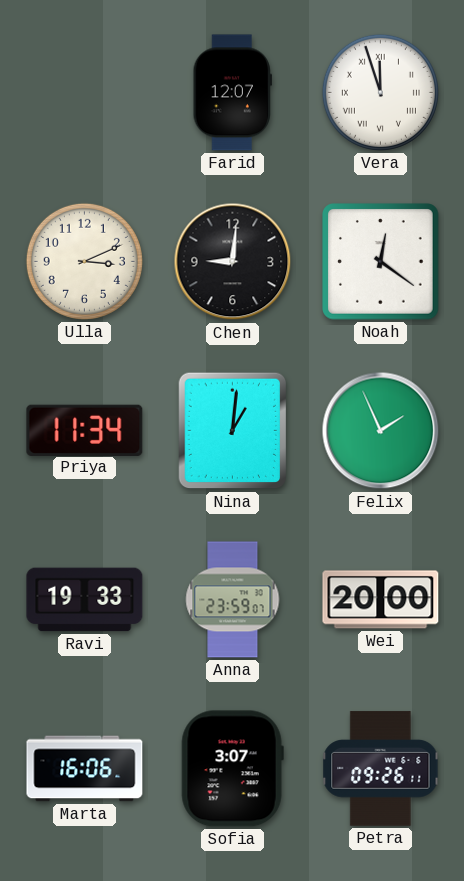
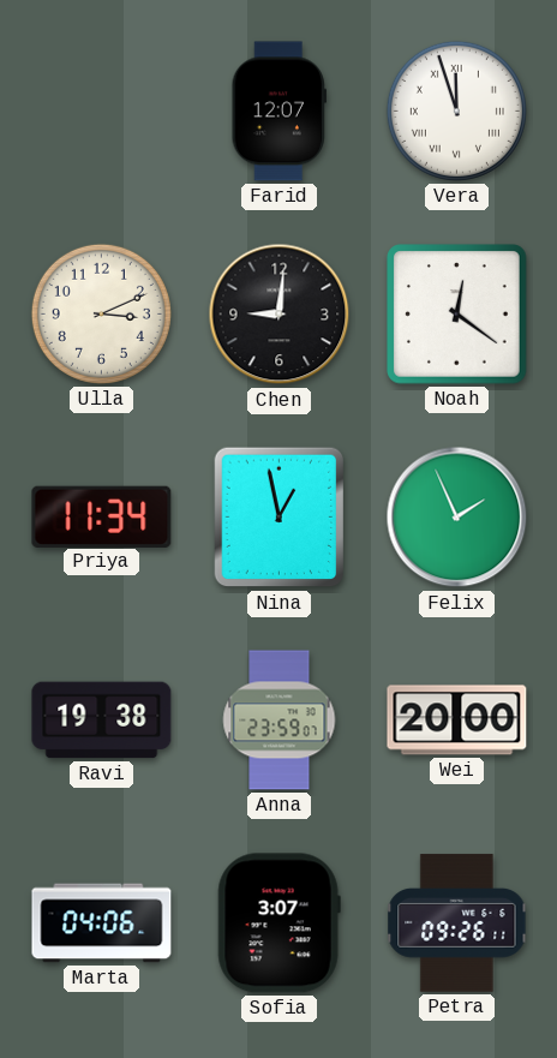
Nina: 1:01 -> 12:58 (280, 518)
Ravi: 19:33 -> 19:38 (102, 721)
Marta: 16:06 -> 04:06 (102, 923)
